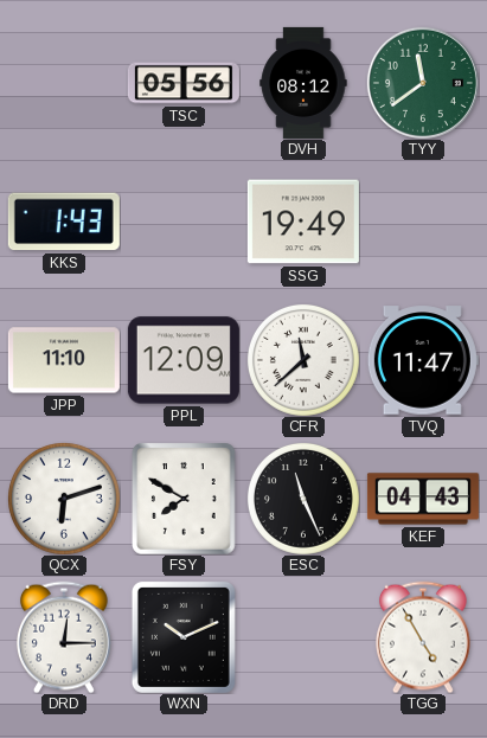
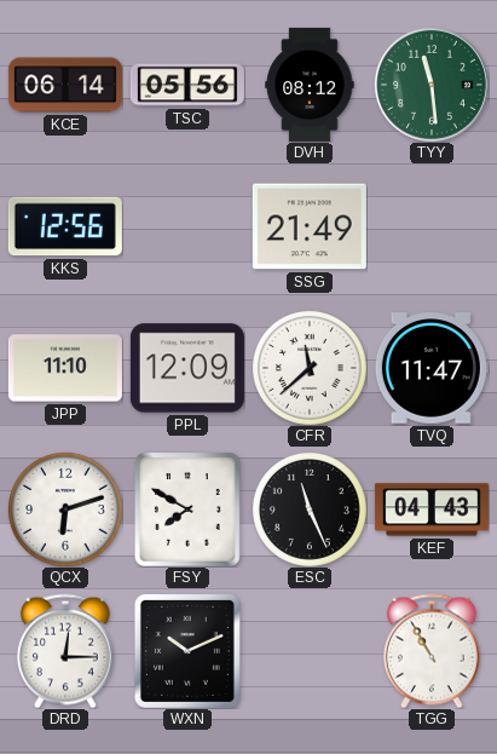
KCE: none -> 06:14 (65, 85)
TYY: 11:39 -> 11:29 (432, 85)
KKS: 1:43 -> 12:56 (65, 226)
SSG: 19:49 -> 21:49 (310, 226)
TGG: 4:55 -> 10:55 (432, 651)
